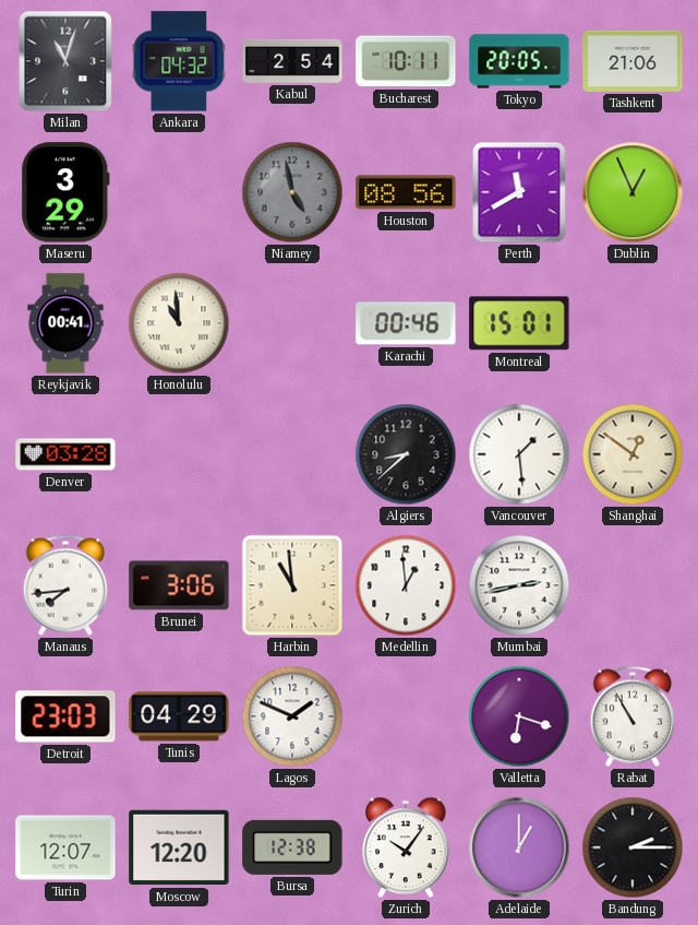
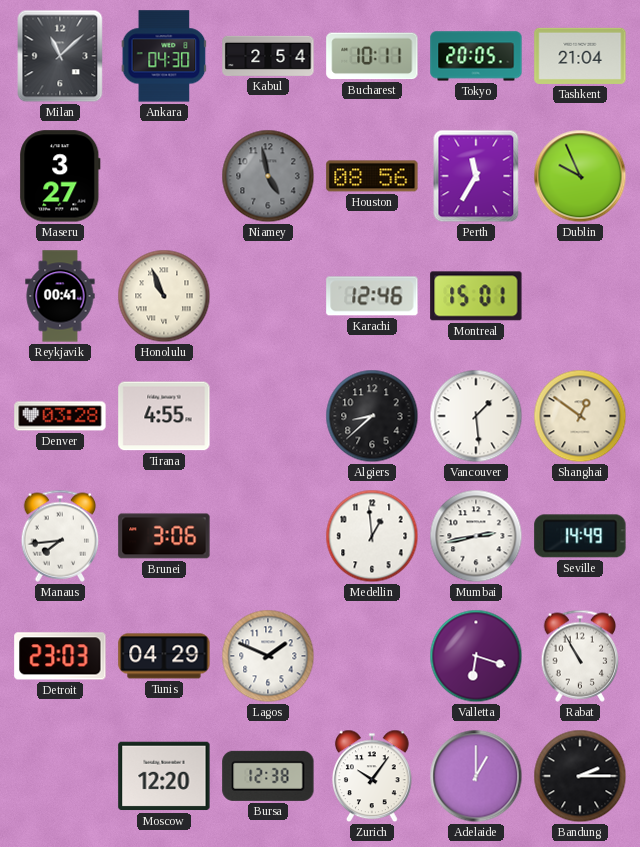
Milan: 11:03 -> 11:08 (60, 56)
Ankara: 04:32 -> 04:30 (164, 56)
Tashkent: 21:06 -> 21:04 (580, 56)
Maseru: 3:29 -> 3:27 (60, 176)
Perth: 11:40 -> 11:35 (476, 176)
Dublin: 12:56 -> 9:56 (580, 176)
Honolulu: 10:59 -> 10:56 (164, 296)
Karachi: 00:46 -> 12:46 (372, 296)
Tirana: none -> 4:55 (164, 416)
Harbin: 10:59 -> none (292, 585)
Seville: none -> 14:49 (580, 536)
Turin: 12:07 -> none (65, 847)
